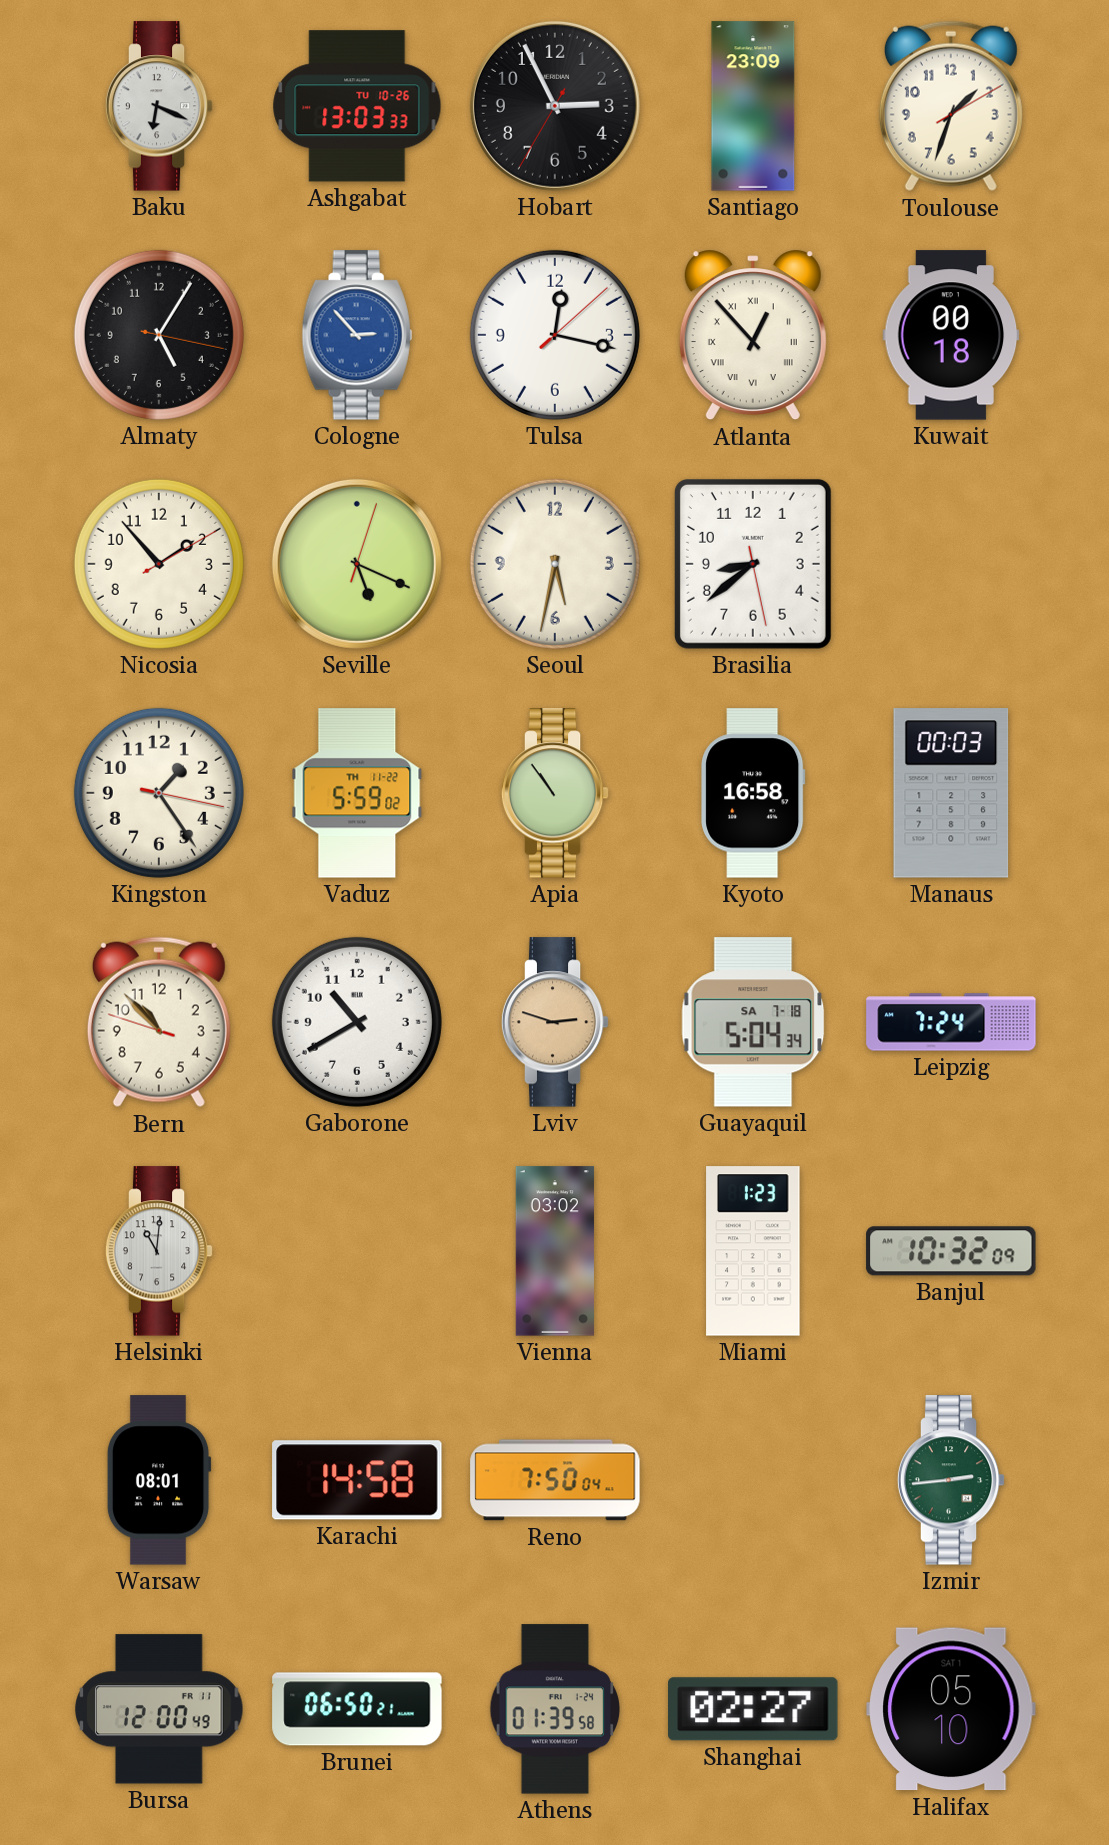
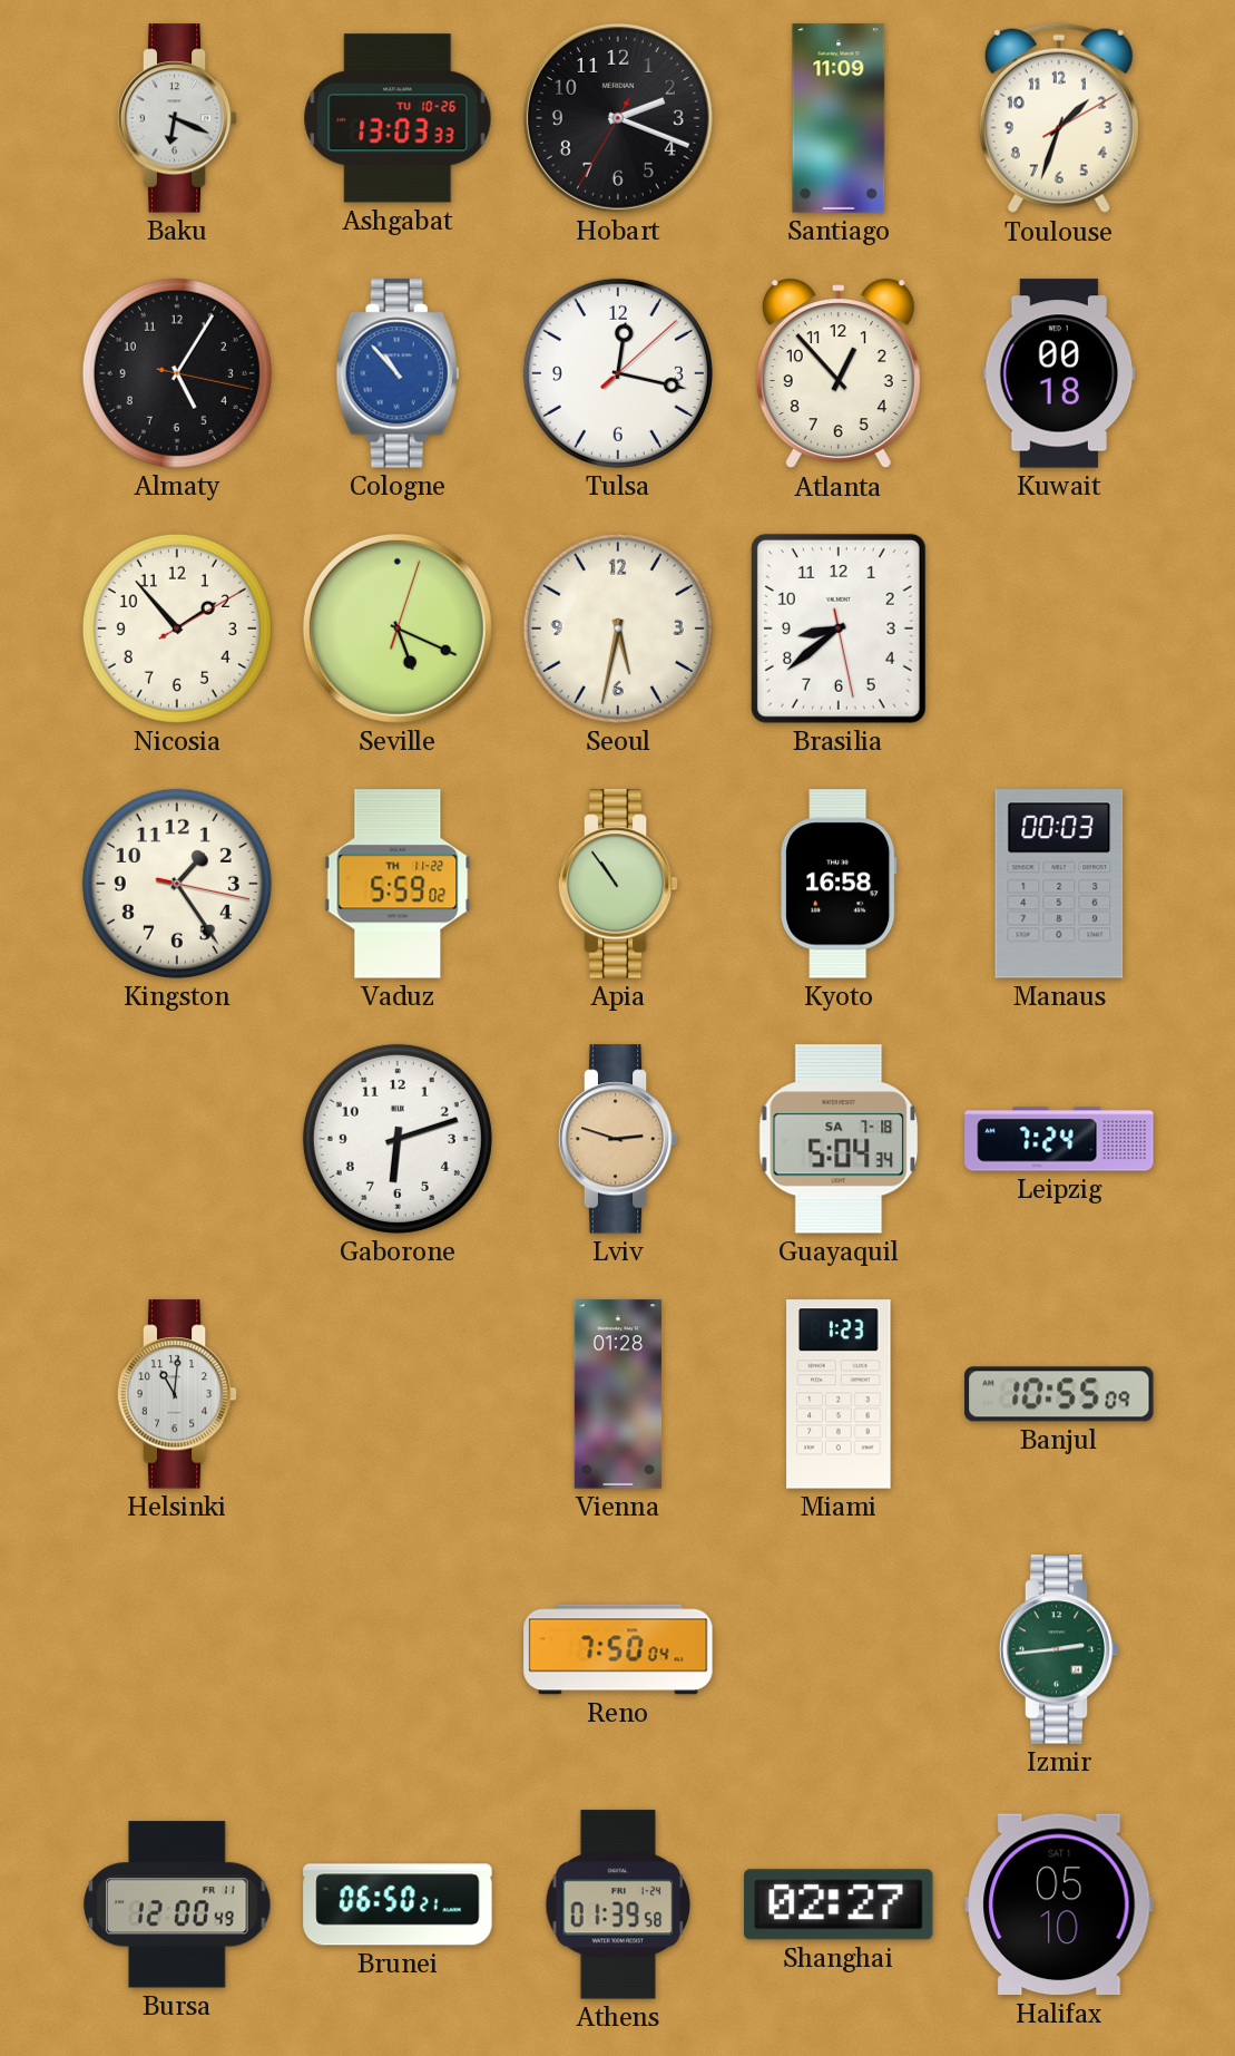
Hobart: 2:55 -> 2:18 (618, 118)
Santiago: 23:09 -> 11:09 (839, 118)
Cologne: 2:53 -> 10:53 (398, 373)
Atlanta numerals: Roman -> Arabic (839, 373)
Bern: 10:52 -> none (159, 1022)
Gaborone: 10:40 -> 6:12 (398, 1139)
Vienna: 03:02 -> 01:28 (618, 1394)
Banjul: 10:32 -> 10:55 (1059, 1394)
Warsaw: 08:01 -> none (159, 1480)
Karachi: 14:58 -> none (357, 1480)
